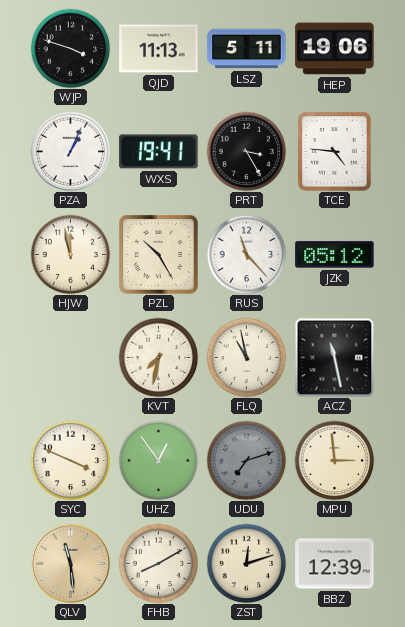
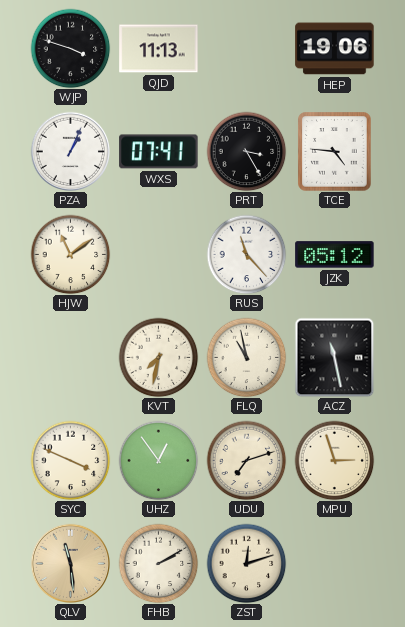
LSZ: 5:11 -> none (247, 49)
WXS: 19:41 -> 07:41 (159, 152)
HJW: 11:58 -> 11:09 (70, 254)
PZL: 10:25 -> none (159, 255)
UDU dial: grey -> cream (246, 460)
MPU: 2:59 -> 2:57 (334, 460)
FHB: 8:10 -> 2:10 (158, 563)
BBZ: 12:39 -> none (335, 564)
